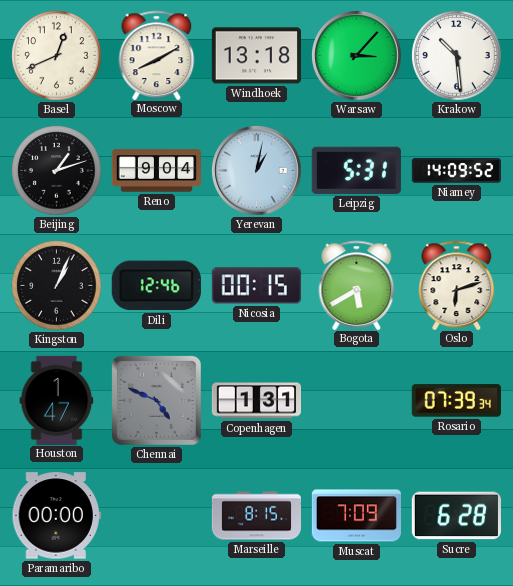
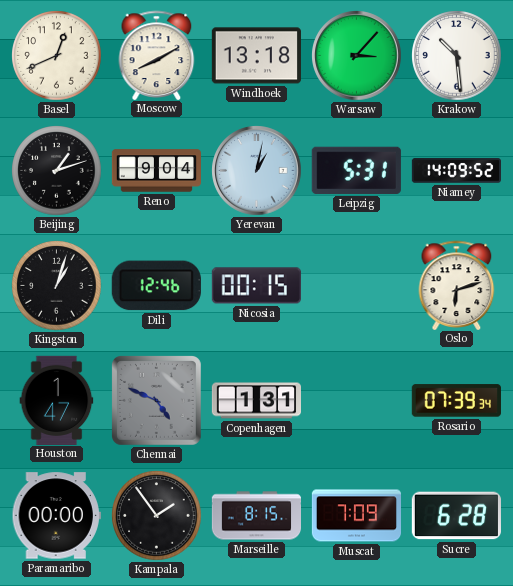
Kingston: 1:04 -> 1:03 (57, 286)
Bogota: 5:40 -> none (357, 285)
Kampala: none -> 1:54 (157, 516)
